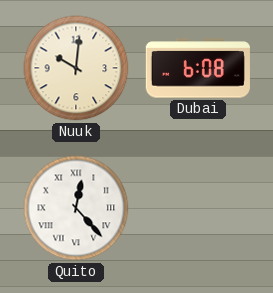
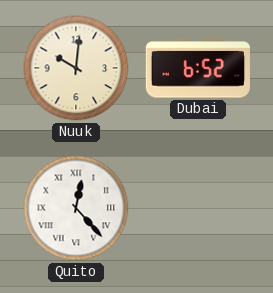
Dubai: 6:08 -> 6:52 (198, 68)
